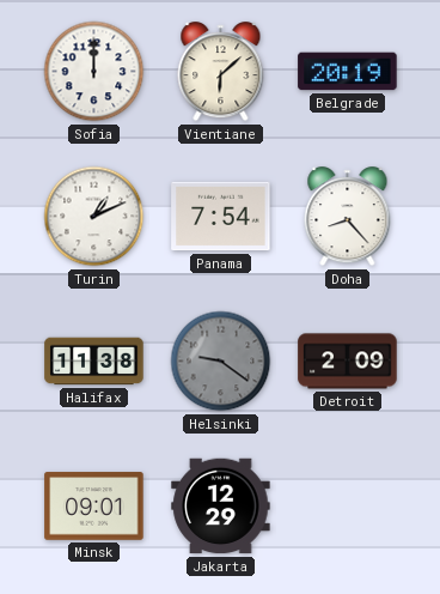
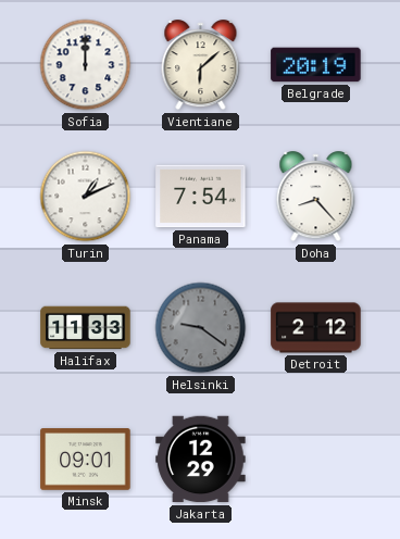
Halifax: 11:38 -> 11:33 (86, 328)
Detroit: 2:09 -> 2:12 (316, 328)
